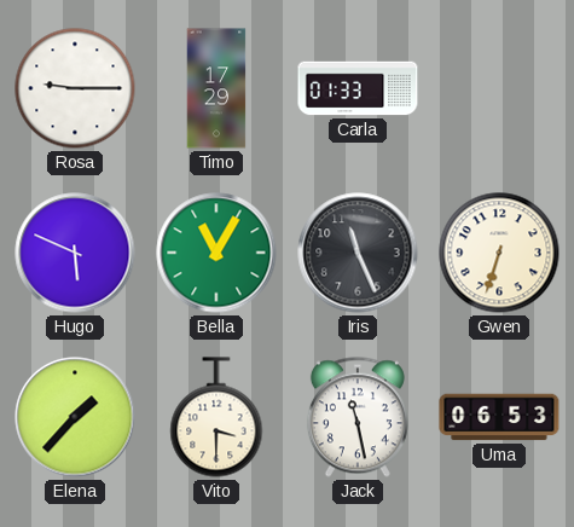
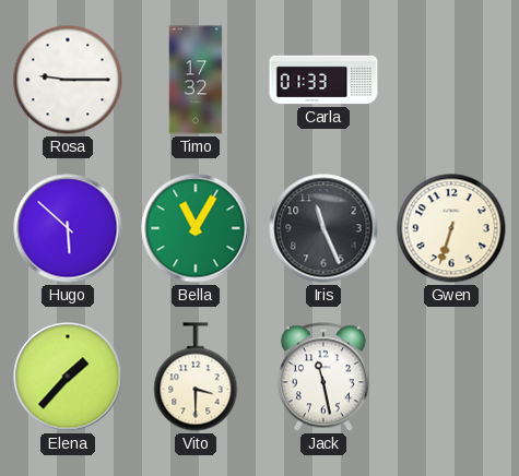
Timo: 17:29 -> 17:32 (196, 80)
Hugo: 5:49 -> 5:52 (68, 228)
Uma: 06:53 -> none (499, 417)
